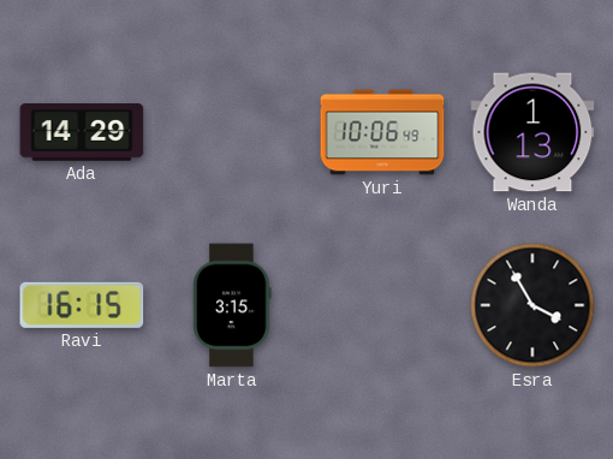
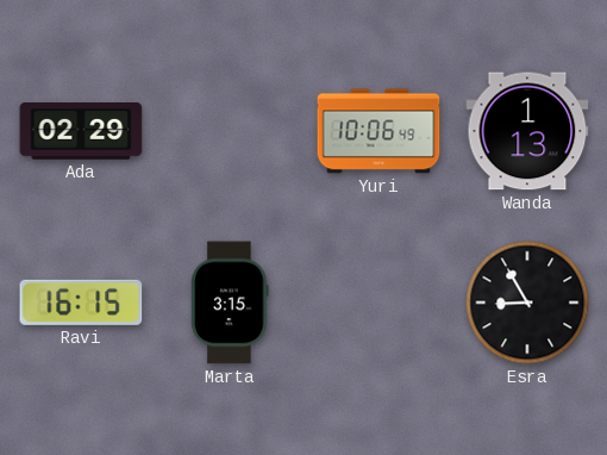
Ada: 14:29 -> 02:29 (81, 132)
Esra: 3:55 -> 8:55 (527, 303)
